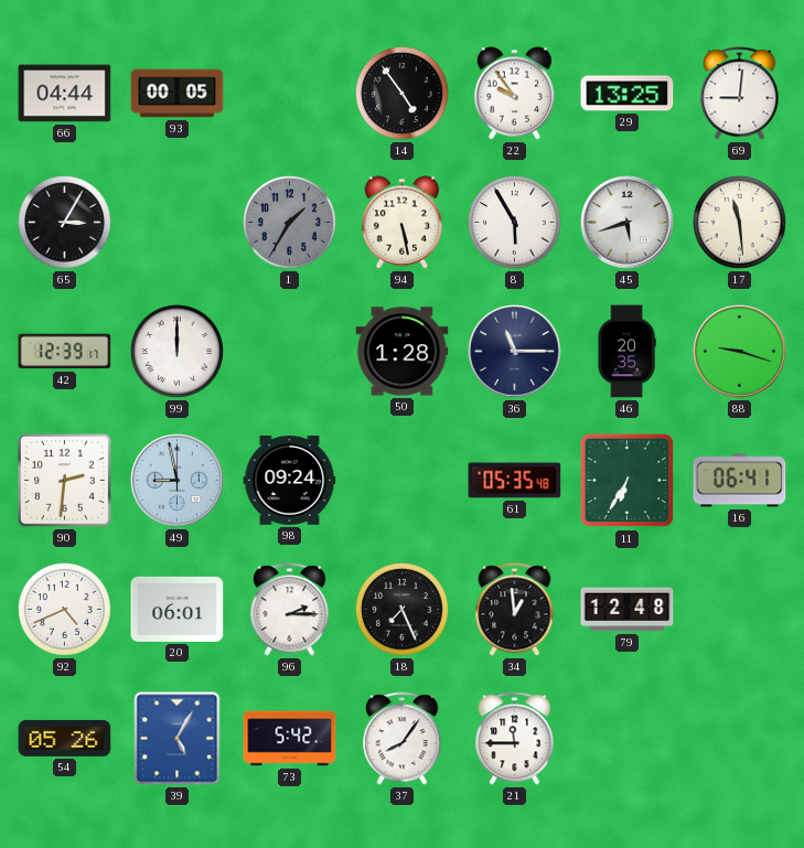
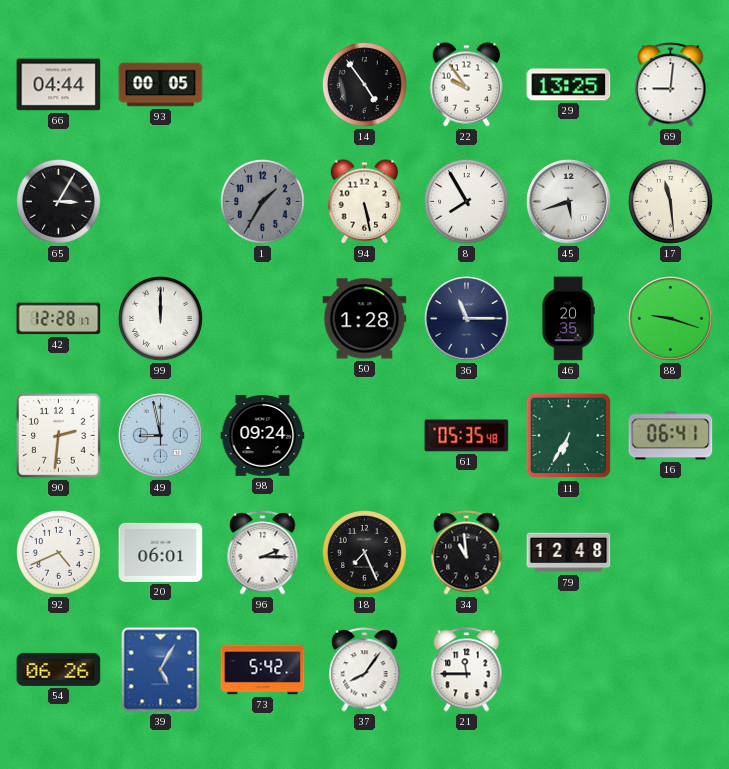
8: 5:55 -> 7:55 (467, 202)
42: 12:39 -> 12:28 (59, 319)
34: 12:59 -> 10:59 (467, 553)
54: 05:26 -> 06:26 (59, 669)
